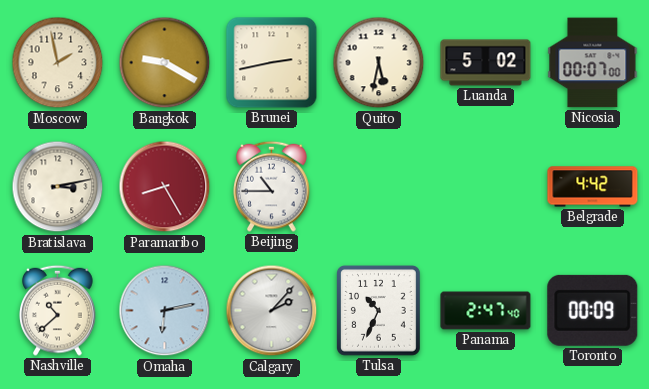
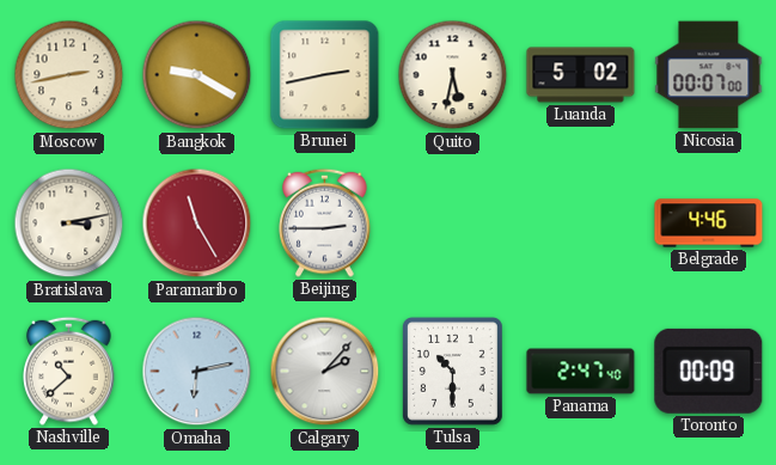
Moscow: 1:58 -> 2:43 (69, 75)
Paramaribo: 8:25 -> 11:25 (197, 224)
Beijing: 10:45 -> 2:45 (325, 222)
Belgrade: 4:42 -> 4:46 (709, 224)
Tulsa: 10:34 -> 10:30 (452, 372)
